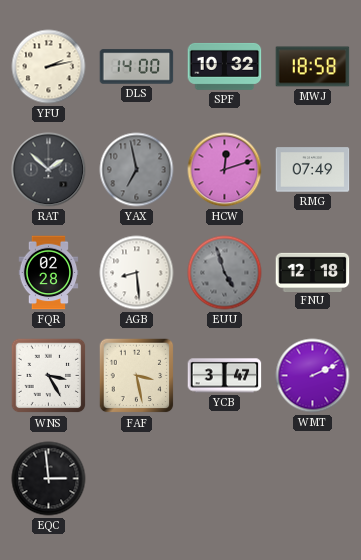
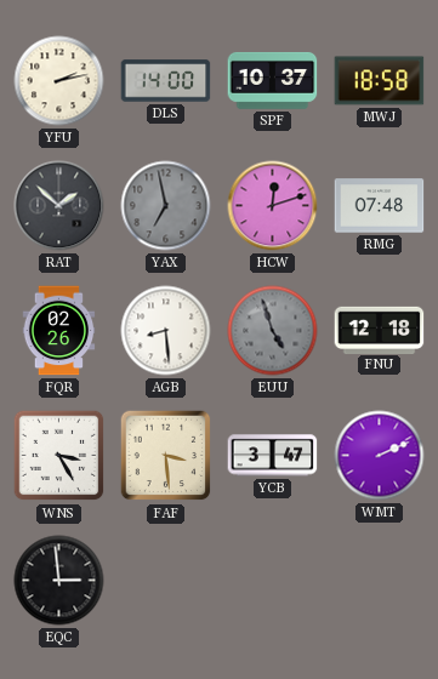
SPF: 10:32 -> 10:37 (273, 80)
RMG: 07:49 -> 07:48 (380, 206)
FQR: 02:28 -> 02:26 (59, 331)
FAF: 3:28 -> 3:29 (166, 456)
